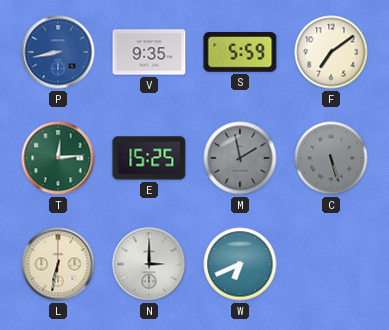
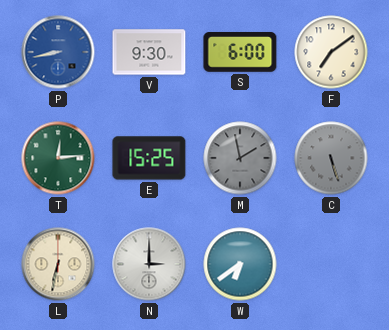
V: 9:35 -> 9:30 (149, 52)
S: 5:59 -> 6:00 (240, 53)
W: 6:41 -> 6:39 (240, 264)
